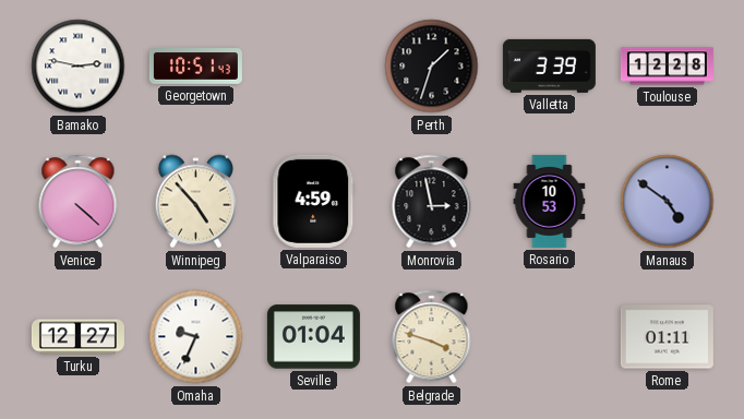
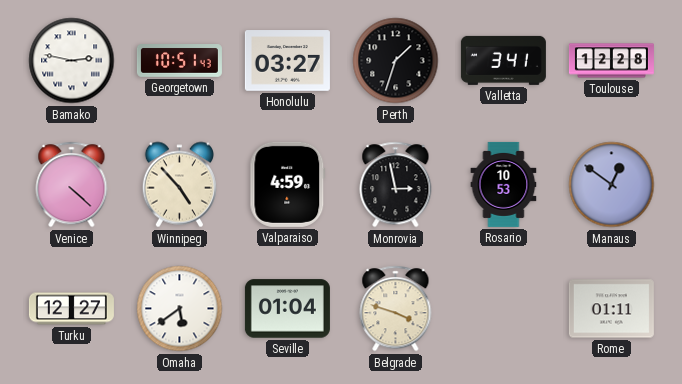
Honolulu: none -> 03:27 (287, 61)
Valletta: 3:39 -> 3:41 (503, 60)
Manaus: 4:51 -> 12:51 (612, 185)
Omaha: 9:34 -> 5:39 (180, 309)
